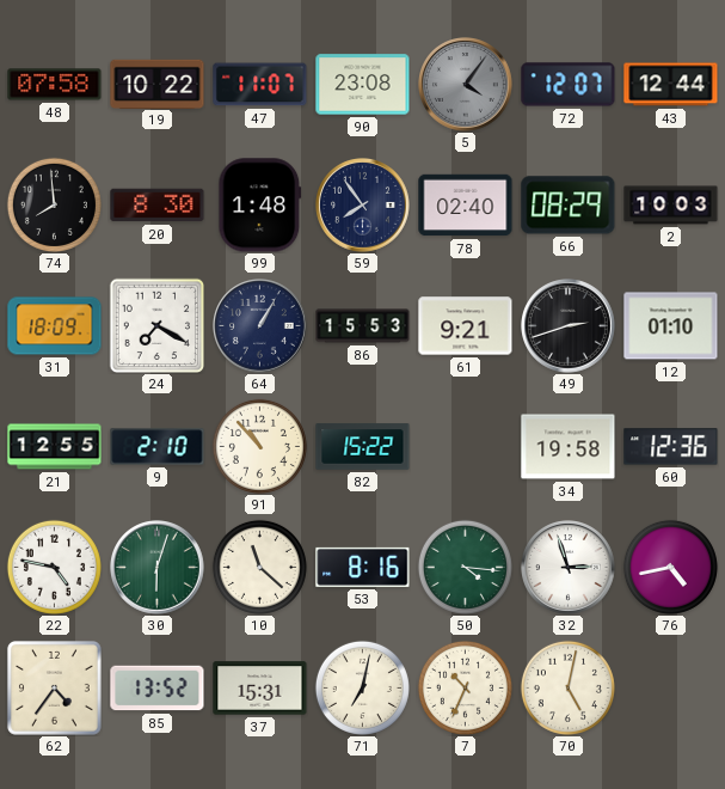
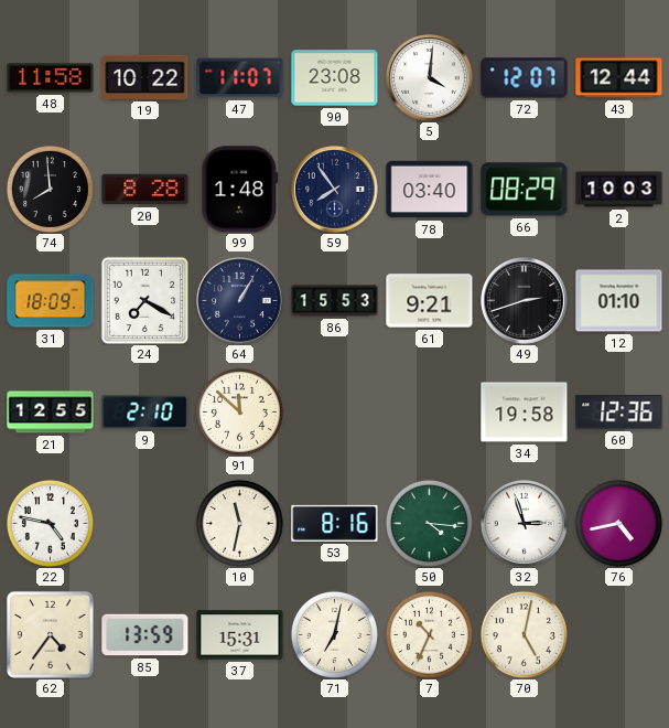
48: 07:58 -> 11:58 (51, 78)
5: 4:06 -> 4:01 (430, 78)
5 dial: grey -> white (430, 78)
20: 8:30 -> 8:28 (145, 190)
78: 02:40 -> 03:40 (430, 190)
91: 10:53 -> 11:52 (239, 411)
82: 15:22 -> none (363, 447)
30: 6:03 -> none (158, 568)
10: 11:22 -> 11:32 (239, 523)
85: 13:52 -> 13:59 (145, 635)
